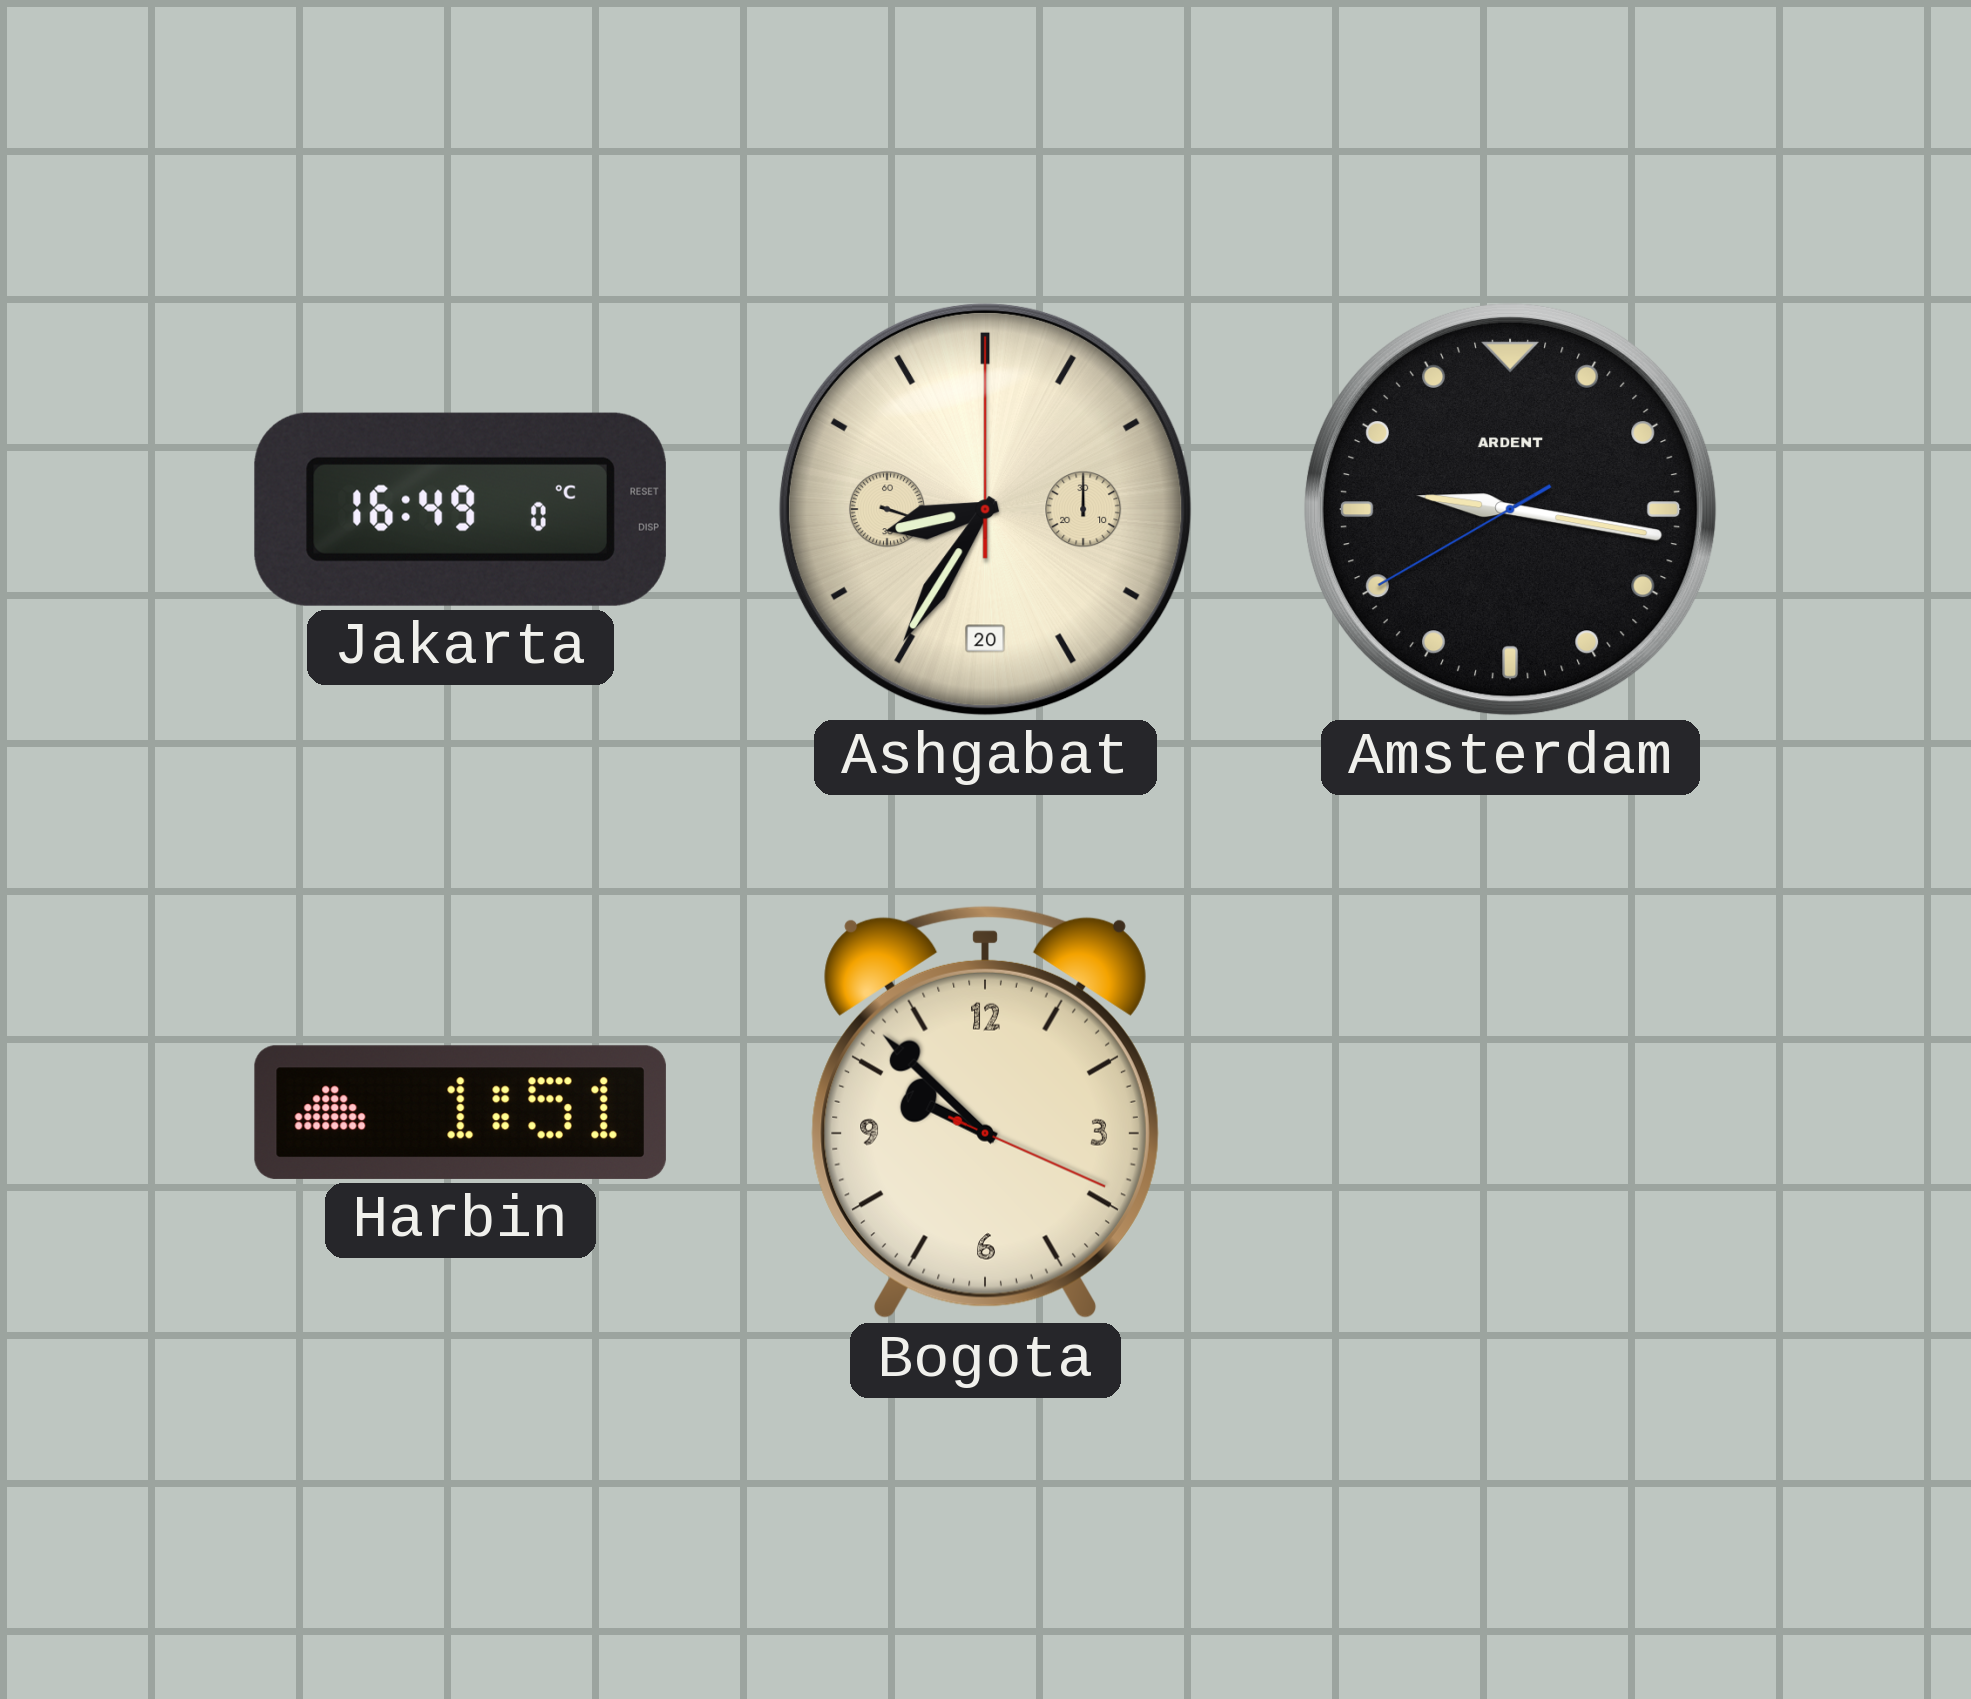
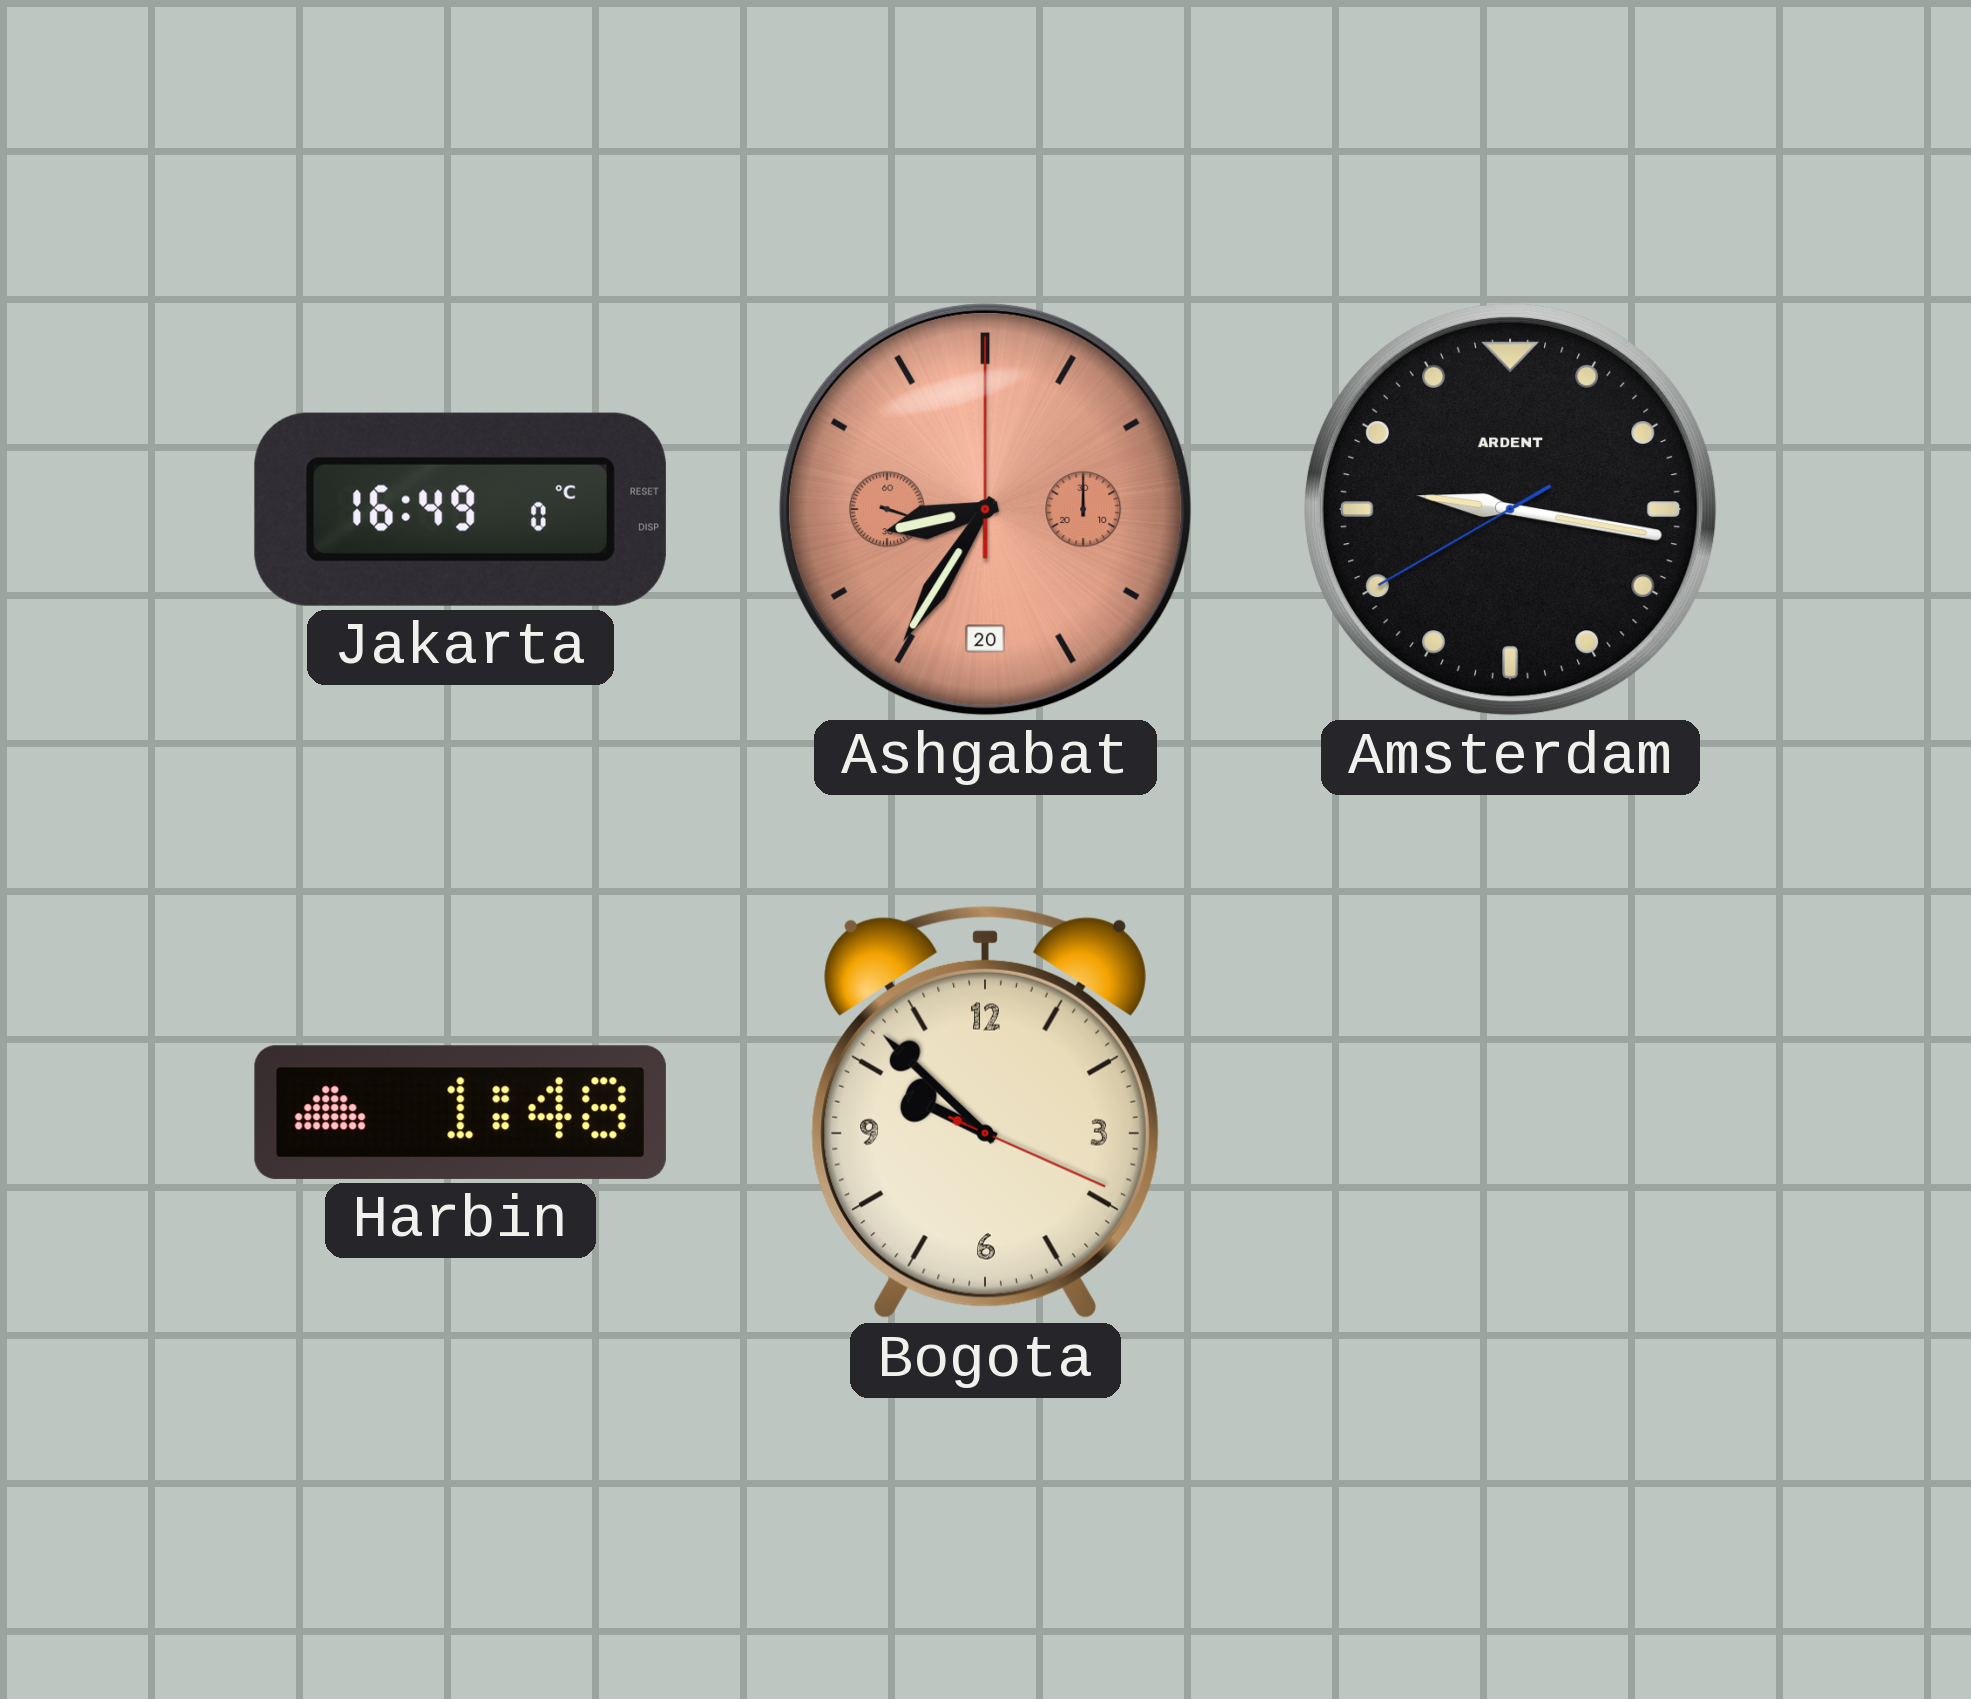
Ashgabat dial: cream -> salmon (985, 509)
Harbin: 1:51 -> 1:48 (460, 1112)
